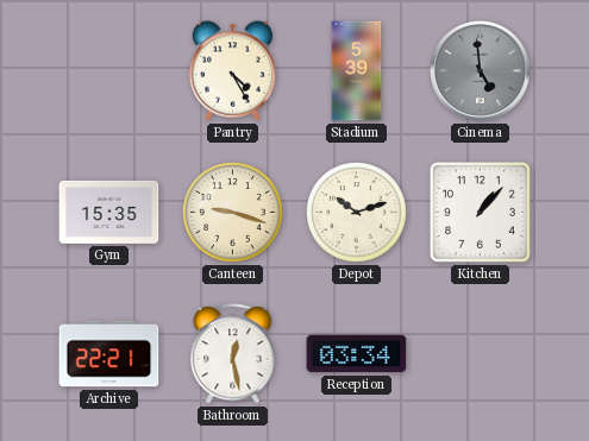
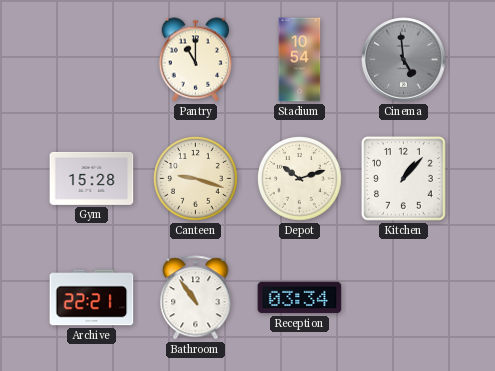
Pantry: 4:25 -> 11:00 (196, 60)
Stadium: 5:39 -> 10:54 (300, 60)
Gym: 15:35 -> 15:28 (92, 178)
Bathroom: 12:28 -> 10:54 (196, 298)
